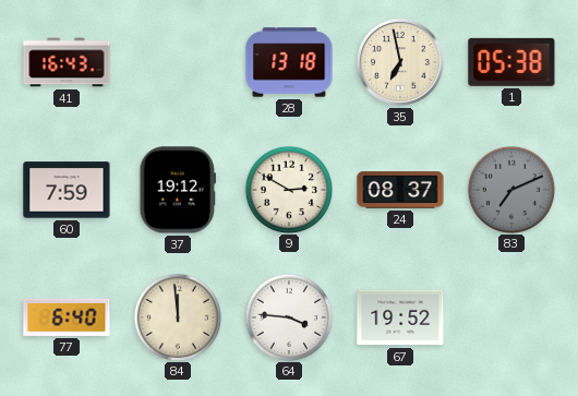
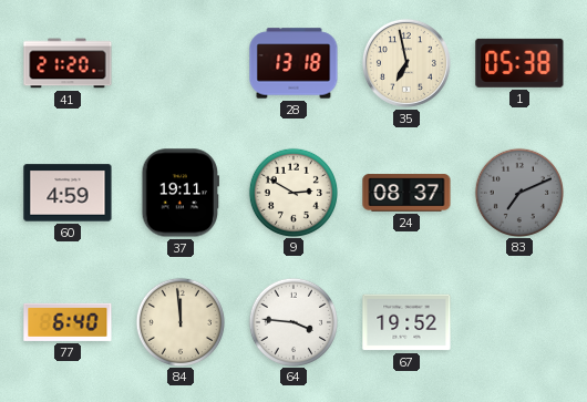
41: 16:43 -> 21:20 (68, 63)
60: 7:59 -> 4:59 (68, 193)
37: 19:12 -> 19:11 (179, 193)
